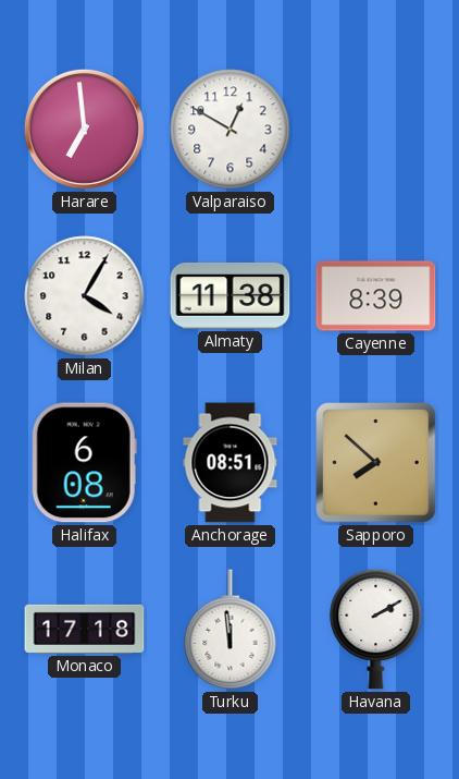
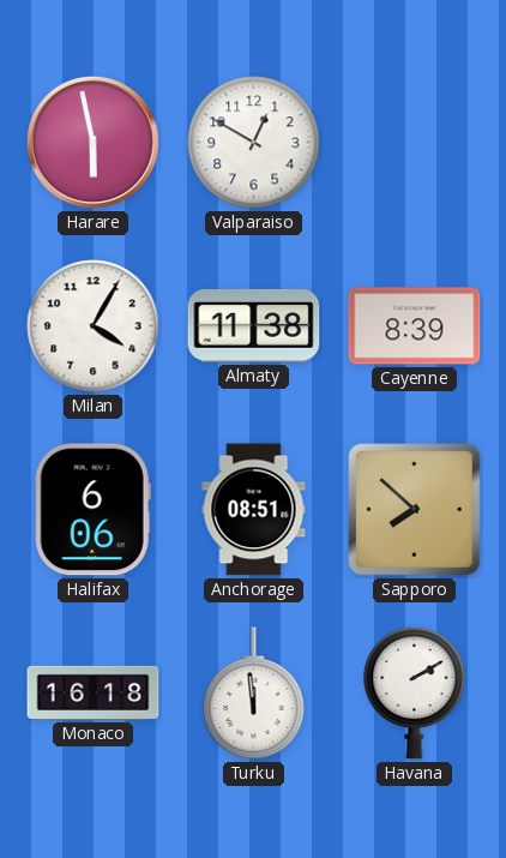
Harare: 6:59 -> 5:58 (92, 142)
Halifax: 6:08 -> 6:06 (92, 510)
Monaco: 17:18 -> 16:18 (94, 692)
